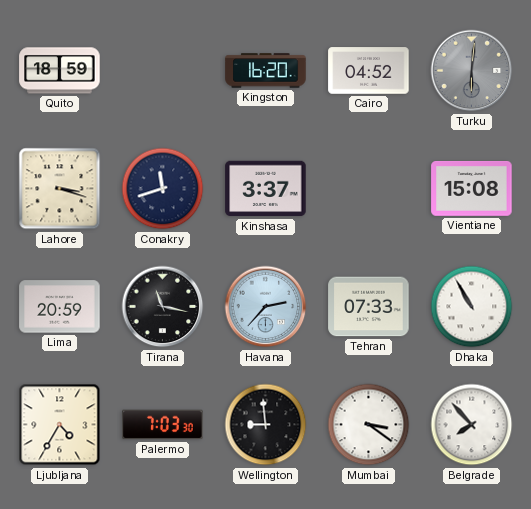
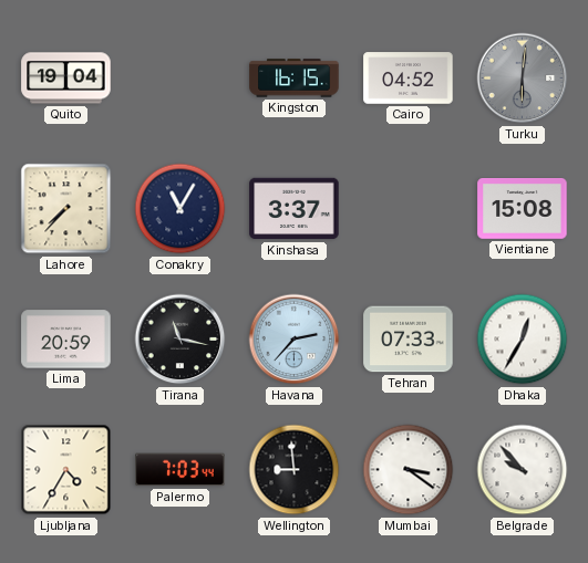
Quito: 18:59 -> 19:04 (66, 79)
Kingston: 16:20 -> 16:15 (295, 79)
Lahore: 3:18 -> 7:37 (66, 209)
Conakry: 11:42 -> 11:05 (180, 209)
Dhaka: 10:55 -> 12:35 (523, 340)
Palermo: 7:03:30 -> 7:03:44 (180, 470)
Belgrade: 7:53 -> 9:53 (523, 470)
